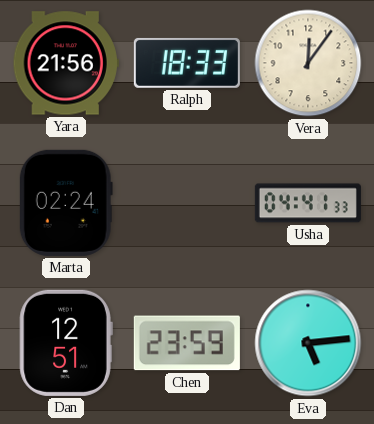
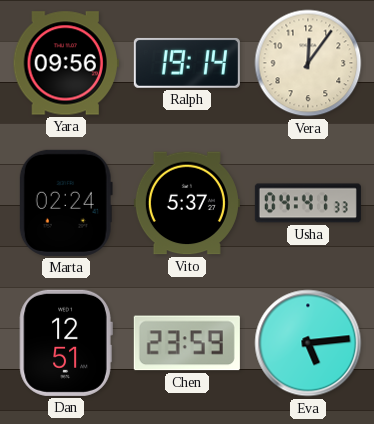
Yara: 21:56 -> 09:56 (66, 63)
Ralph: 18:33 -> 19:14 (187, 63)
Vito: none -> 5:37 (187, 203)
